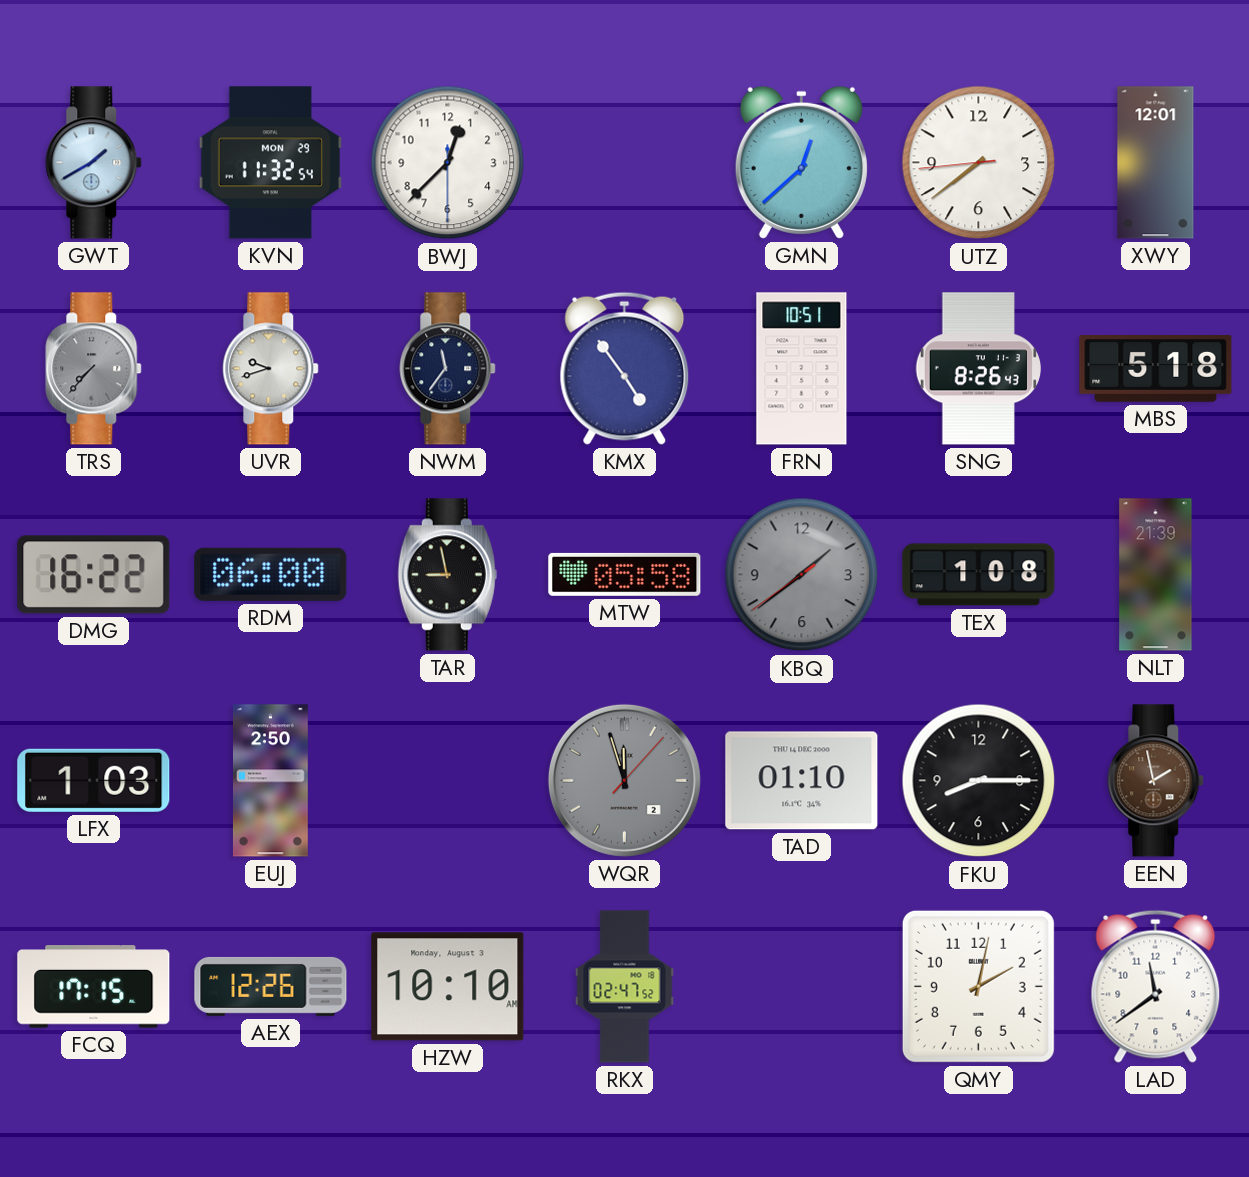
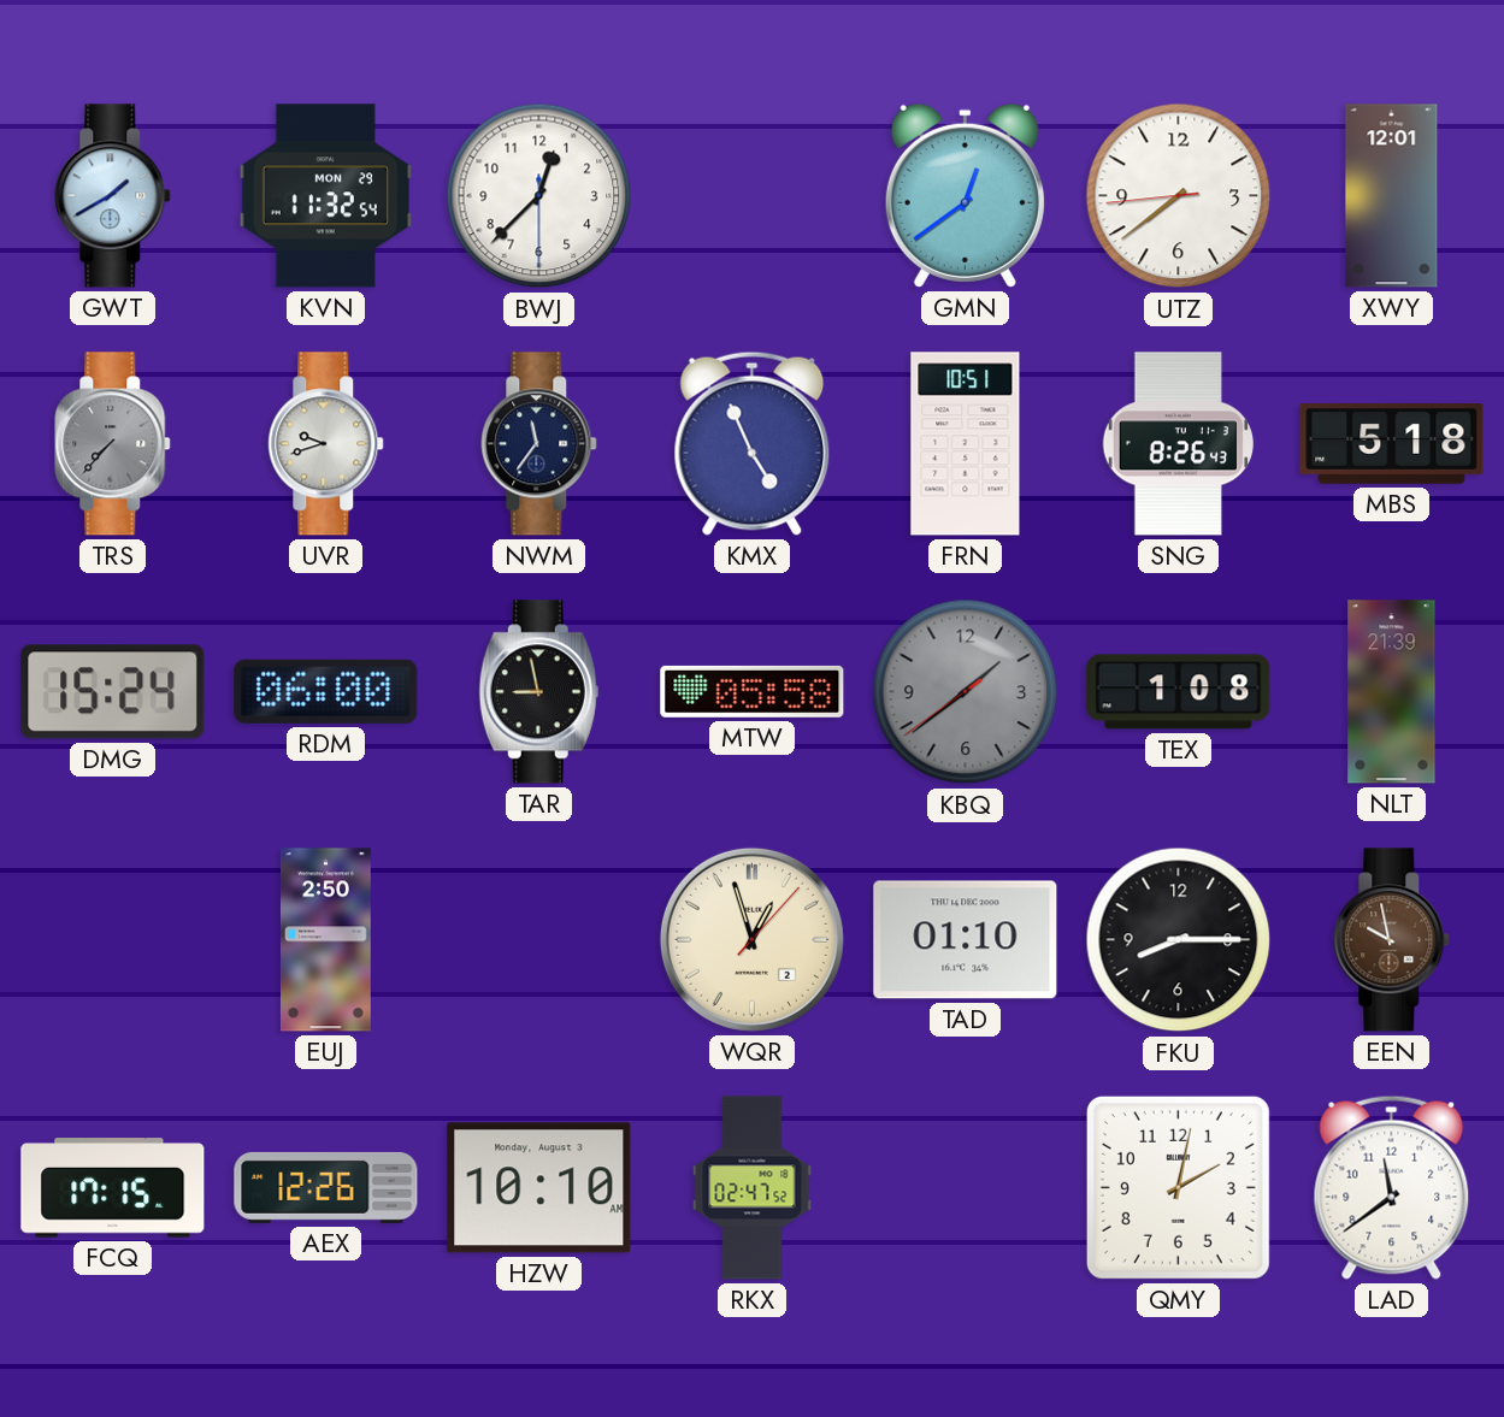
GMN: 12:38 -> 12:39 (965, 195)
KMX: 4:54 -> 4:56 (753, 443)
DMG: 16:22 -> 15:24 (113, 692)
LFX: 1:03 -> none (94, 780)
WQR: 11:57 -> 12:57 (751, 939)
WQR dial: grey -> cream (751, 939)
EEN: 1:58 -> 9:58 (1392, 940)
